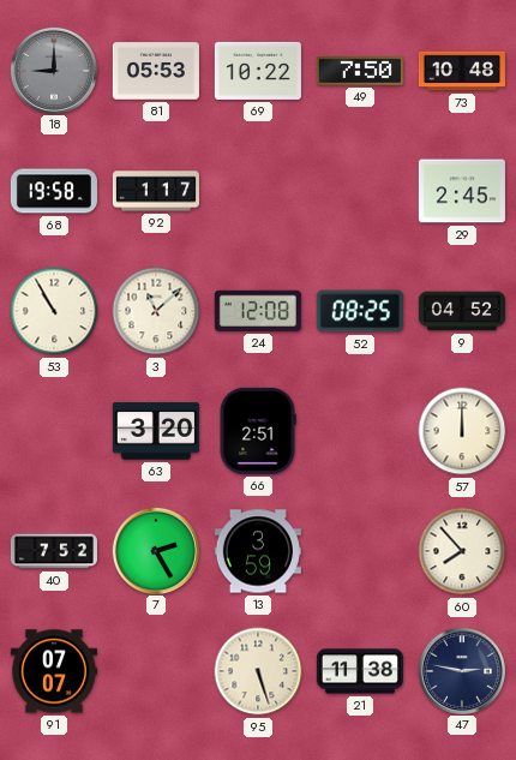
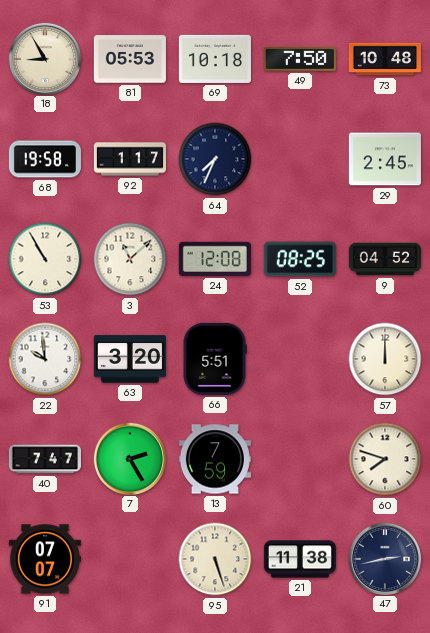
18: 9:00 -> 8:55 (44, 58)
18 dial: grey -> cream (44, 58)
69: 10:22 -> 10:18 (215, 59)
64: none -> 7:34 (215, 159)
22: none -> 9:59 (45, 359)
66: 2:51 -> 5:51 (215, 359)
40: 7:52 -> 7:47 (45, 459)
13: 3:59 -> 7:59 (215, 459)
60: 7:53 -> 7:48 (385, 459)
47: 2:47 -> 2:43 (384, 558)
